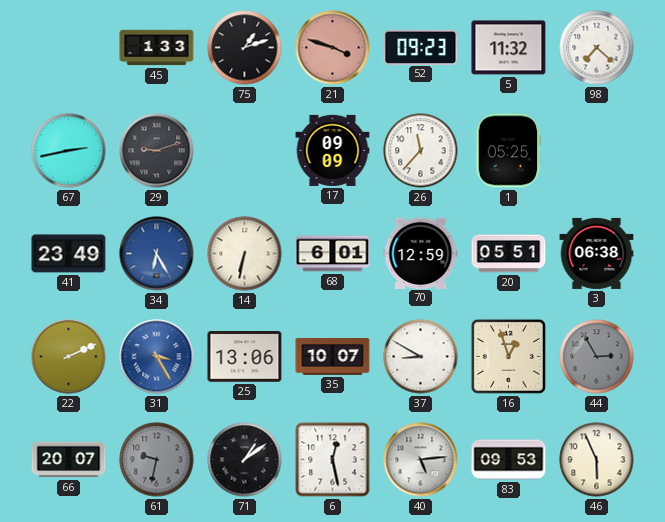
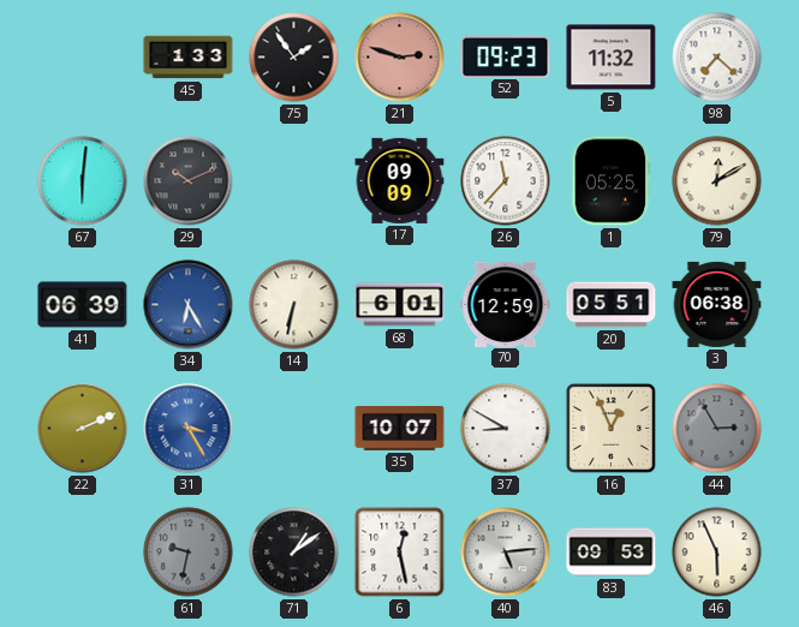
75: 1:12 -> 1:54 (294, 58)
21: 3:48 -> 2:48 (400, 58)
67: 2:43 -> 6:01 (83, 181)
29: 9:12 -> 10:11 (189, 181)
79: none -> 12:10 (717, 181)
41: 23:49 -> 06:39 (83, 305)
25: 13:06 -> none (245, 357)
16: 12:57 -> 12:56 (610, 428)
66: 20:07 -> none (69, 460)
